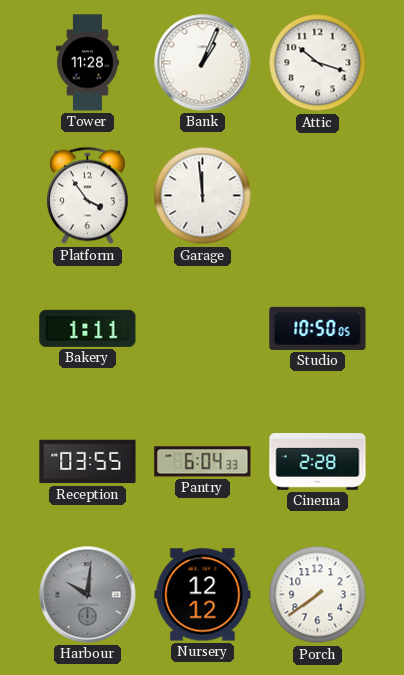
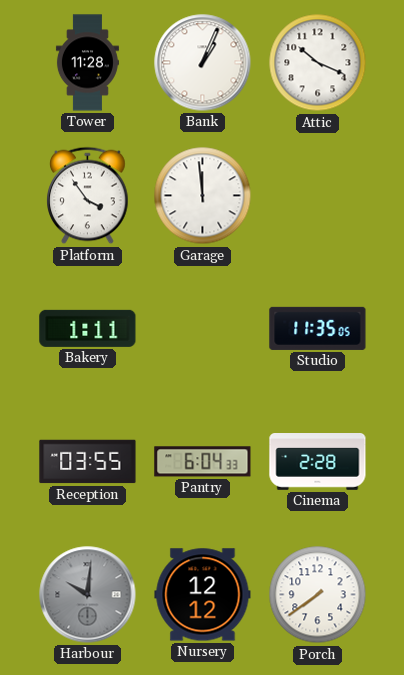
Attic: 10:18 -> 10:19 (318, 63)
Studio: 10:50 -> 11:35 (318, 328)
